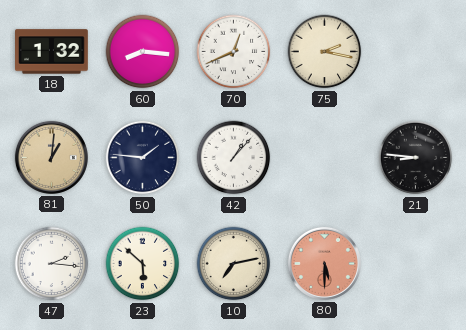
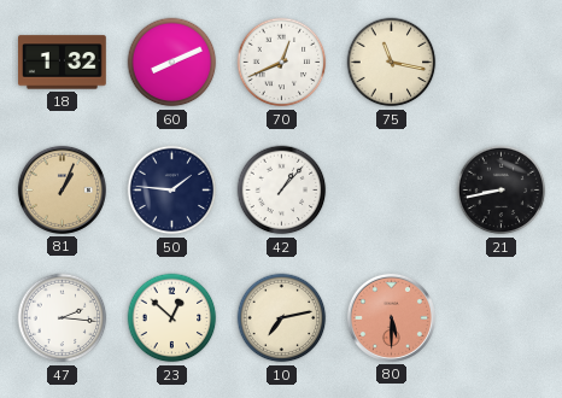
60: 8:16 -> 8:11 (172, 63)
75: 2:17 -> 11:17 (392, 63)
81: 1:01 -> 1:04 (62, 189)
21: 8:46 -> 8:43 (502, 191)
23: 5:52 -> 12:52 (172, 318)
